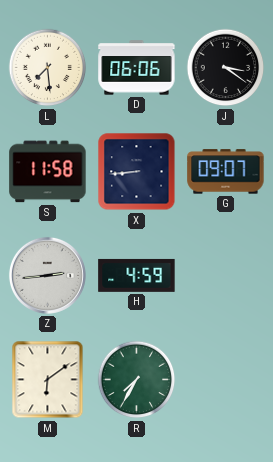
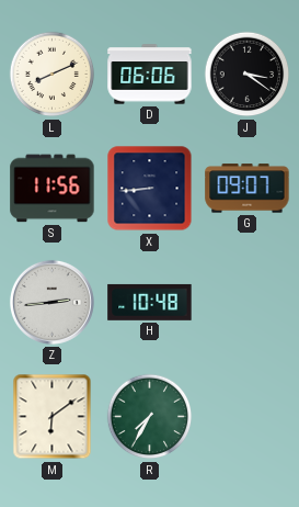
L: 7:29 -> 8:11 (53, 75)
S: 11:58 -> 11:56 (53, 189)
H: 4:59 -> 10:48 (150, 302)
